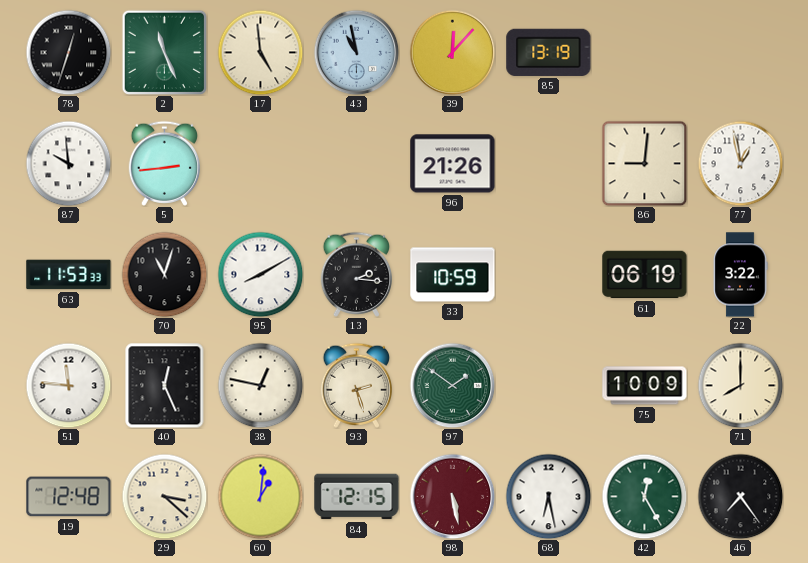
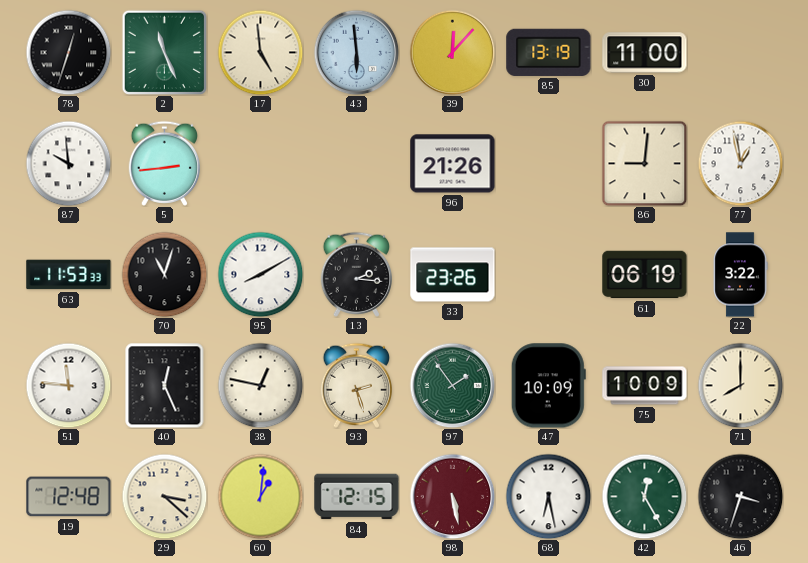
43: 10:58 -> 5:59 (356, 52)
30: none -> 11:00 (645, 53)
33: 10:59 -> 23:26 (453, 275)
97: 1:51 -> 1:54 (452, 385)
47: none -> 10:09 (548, 386)
46: 7:24 -> 3:33 (740, 496)
